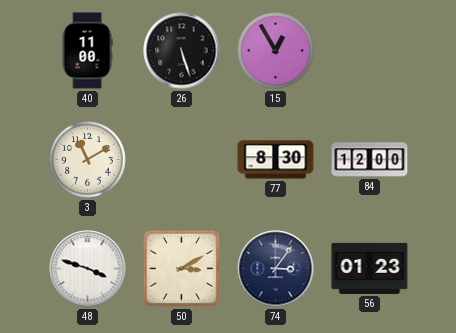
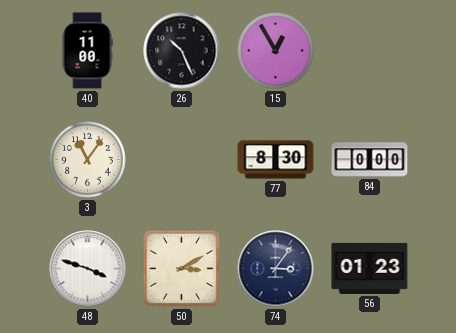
26: 5:27 -> 10:26 (182, 51)
3: 11:10 -> 11:06 (88, 160)
84: 12:00 -> 0:00 (370, 160)
